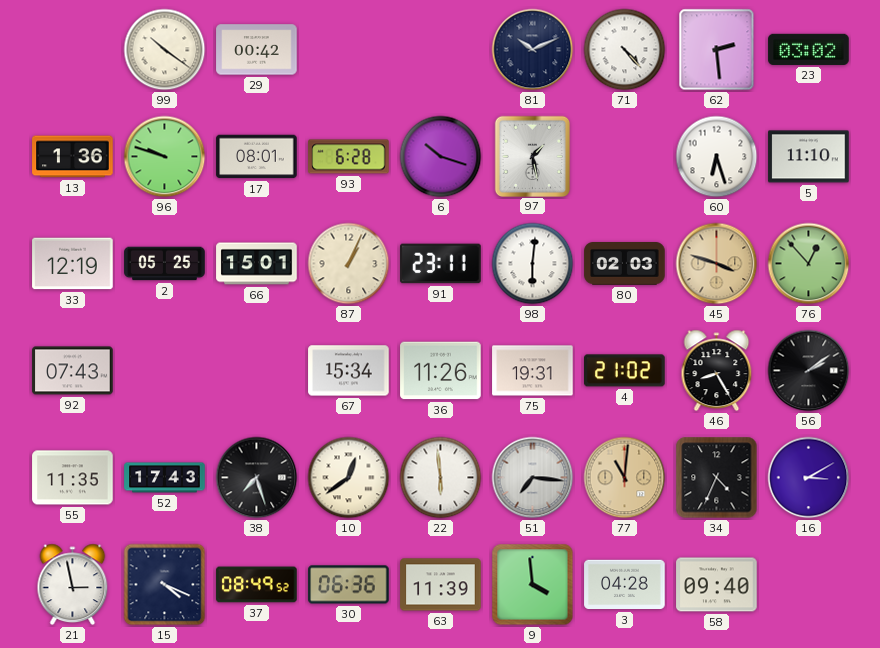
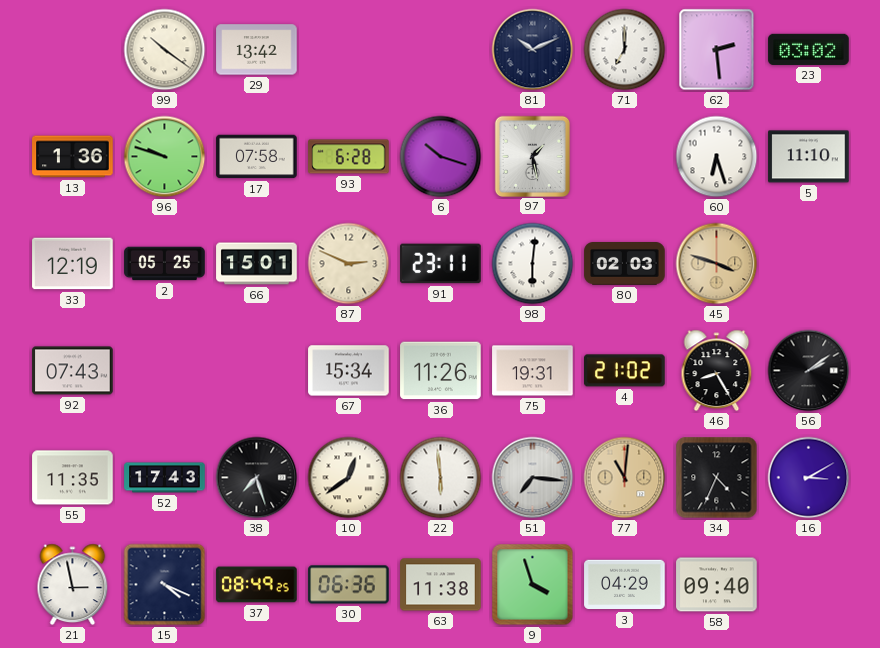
29: 00:42 -> 13:42 (257, 50)
71: 4:23 -> 7:00 (625, 50)
17: 08:01 -> 07:58 (257, 157)
87: 1:04 -> 2:49 (349, 264)
76: 12:53 -> none (809, 264)
37: 08:49:52 -> 08:49:25 (257, 585)
63: 11:39 -> 11:38 (441, 585)
9: 3:59 -> 3:57 (533, 585)
3: 04:28 -> 04:29 (625, 585)
